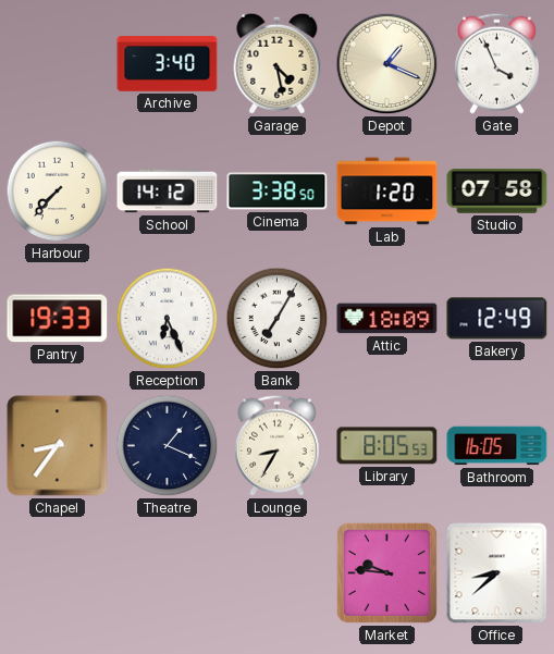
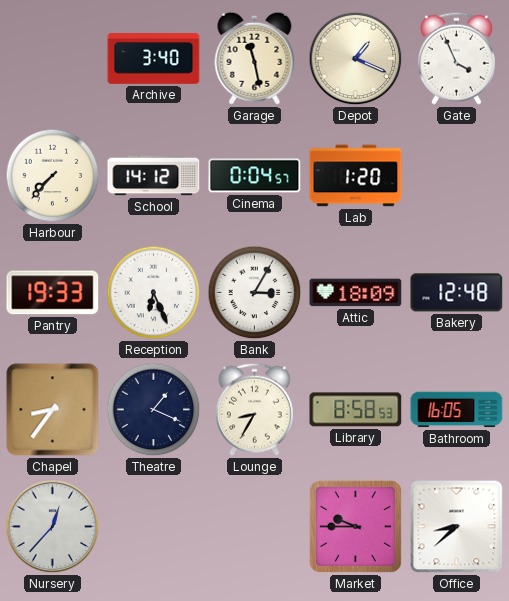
Garage: 4:28 -> 11:28 (255, 58)
Cinema: 3:38 -> 0:04 (255, 176)
Studio: 07:58 -> none (497, 192)
Bank: 7:05 -> 3:05 (255, 293)
Bakery: 12:49 -> 12:48 (457, 293)
Library: 8:05 -> 8:58 (356, 410)
Nursery: none -> 12:37 (53, 527)
Market: 9:46 -> 9:45 (355, 526)
